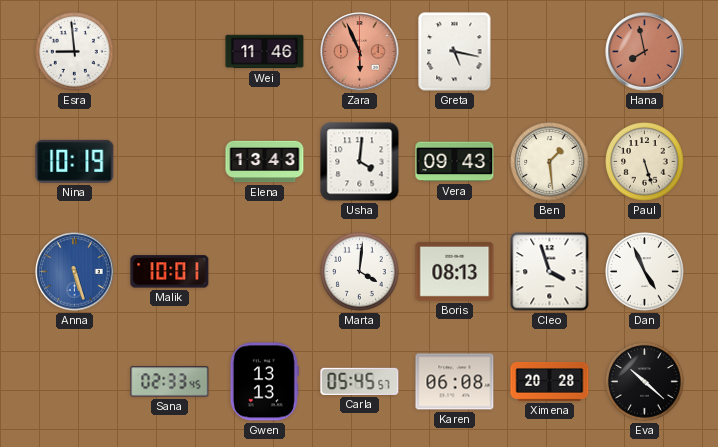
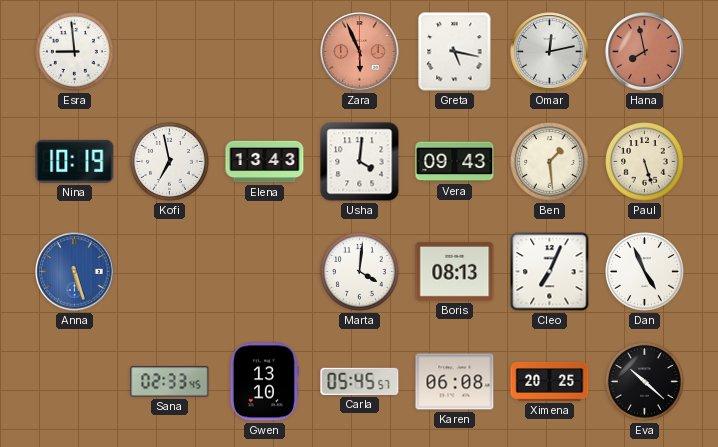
Wei: 11:46 -> none (265, 52)
Omar: none -> 12:13 (550, 52)
Kofi: none -> 6:58 (170, 162)
Malik: 10:01 -> none (170, 272)
Cleo: 3:57 -> 7:04 (550, 272)
Gwen: 13:13 -> 13:10 (264, 382)
Ximena: 20:28 -> 20:25 (550, 381)
